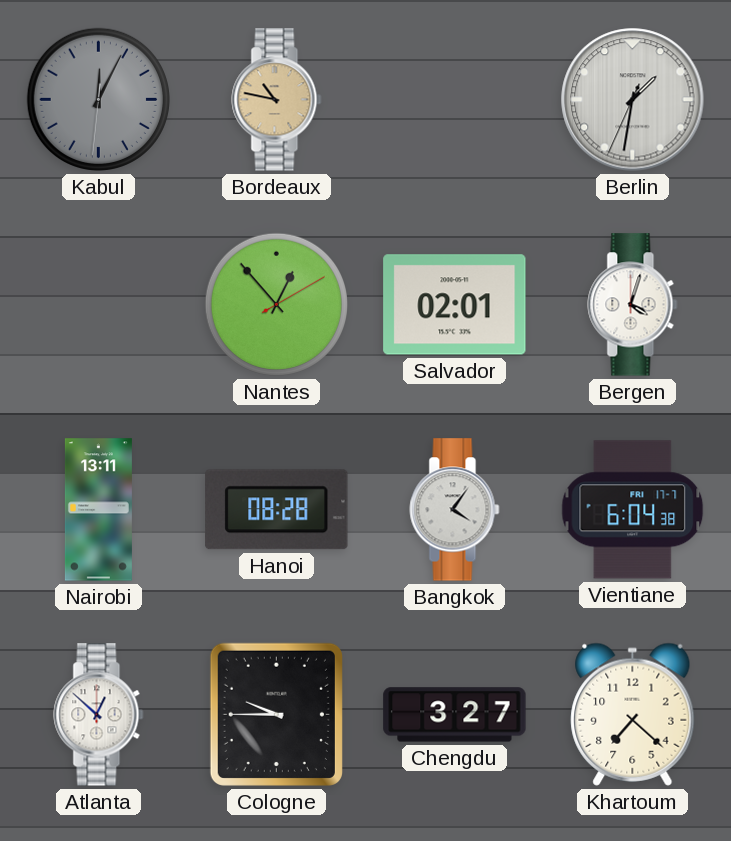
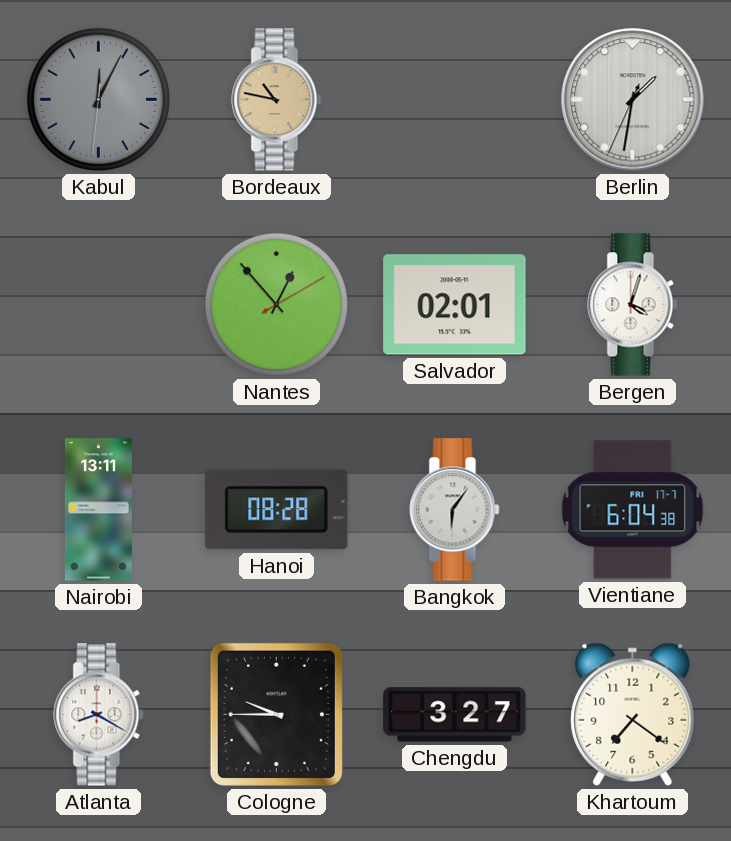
Bangkok: 4:06 -> 6:06 (455, 510)
Atlanta: 12:52 -> 8:20 (99, 715)
Khartoum: 7:22 -> 7:21 (633, 714)
